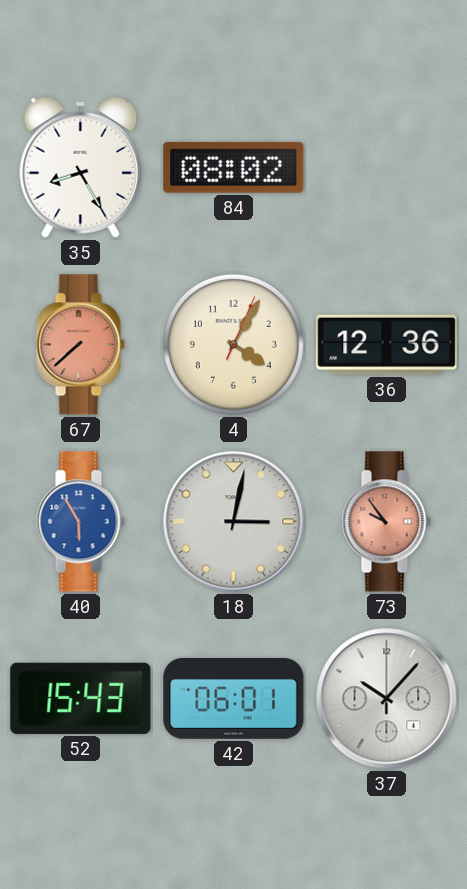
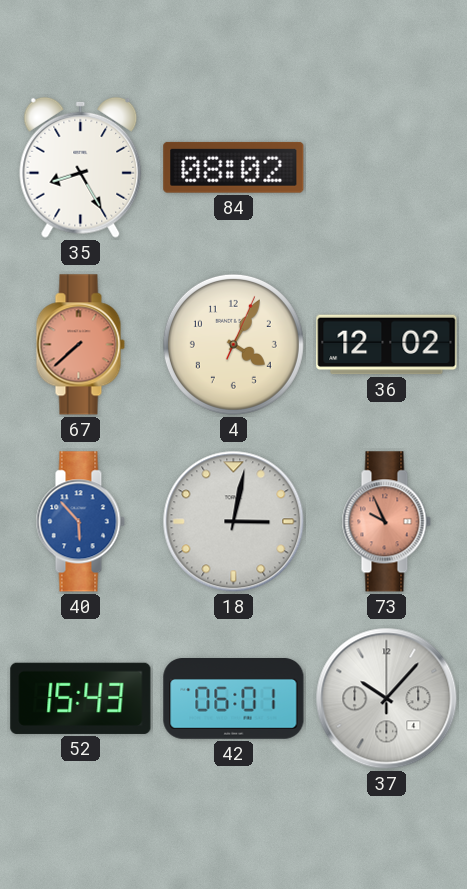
36: 12:36 -> 12:02 (387, 345)
40: 5:55 -> 5:53 (80, 522)
73: 9:54 -> 9:56 (386, 522)
